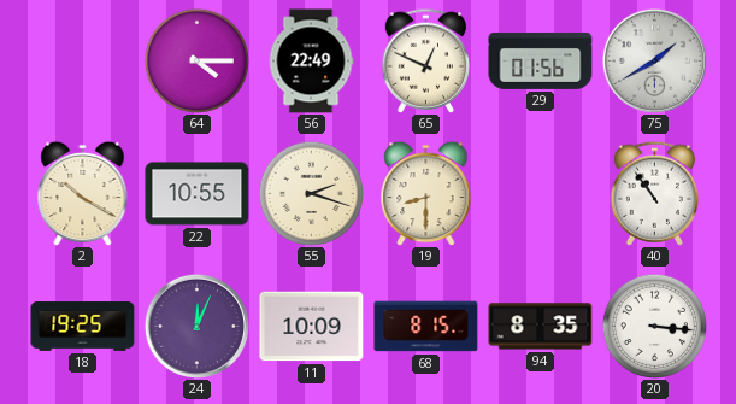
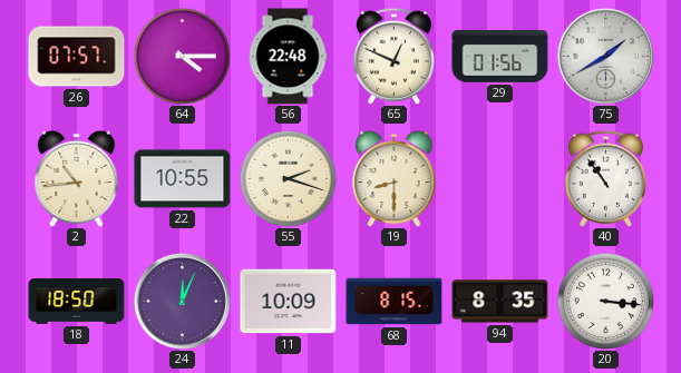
26: none -> 07:57 (77, 57)
56: 22:49 -> 22:48 (288, 57)
2: 10:20 -> 10:44 (77, 178)
18: 19:25 -> 18:50 (77, 302)
